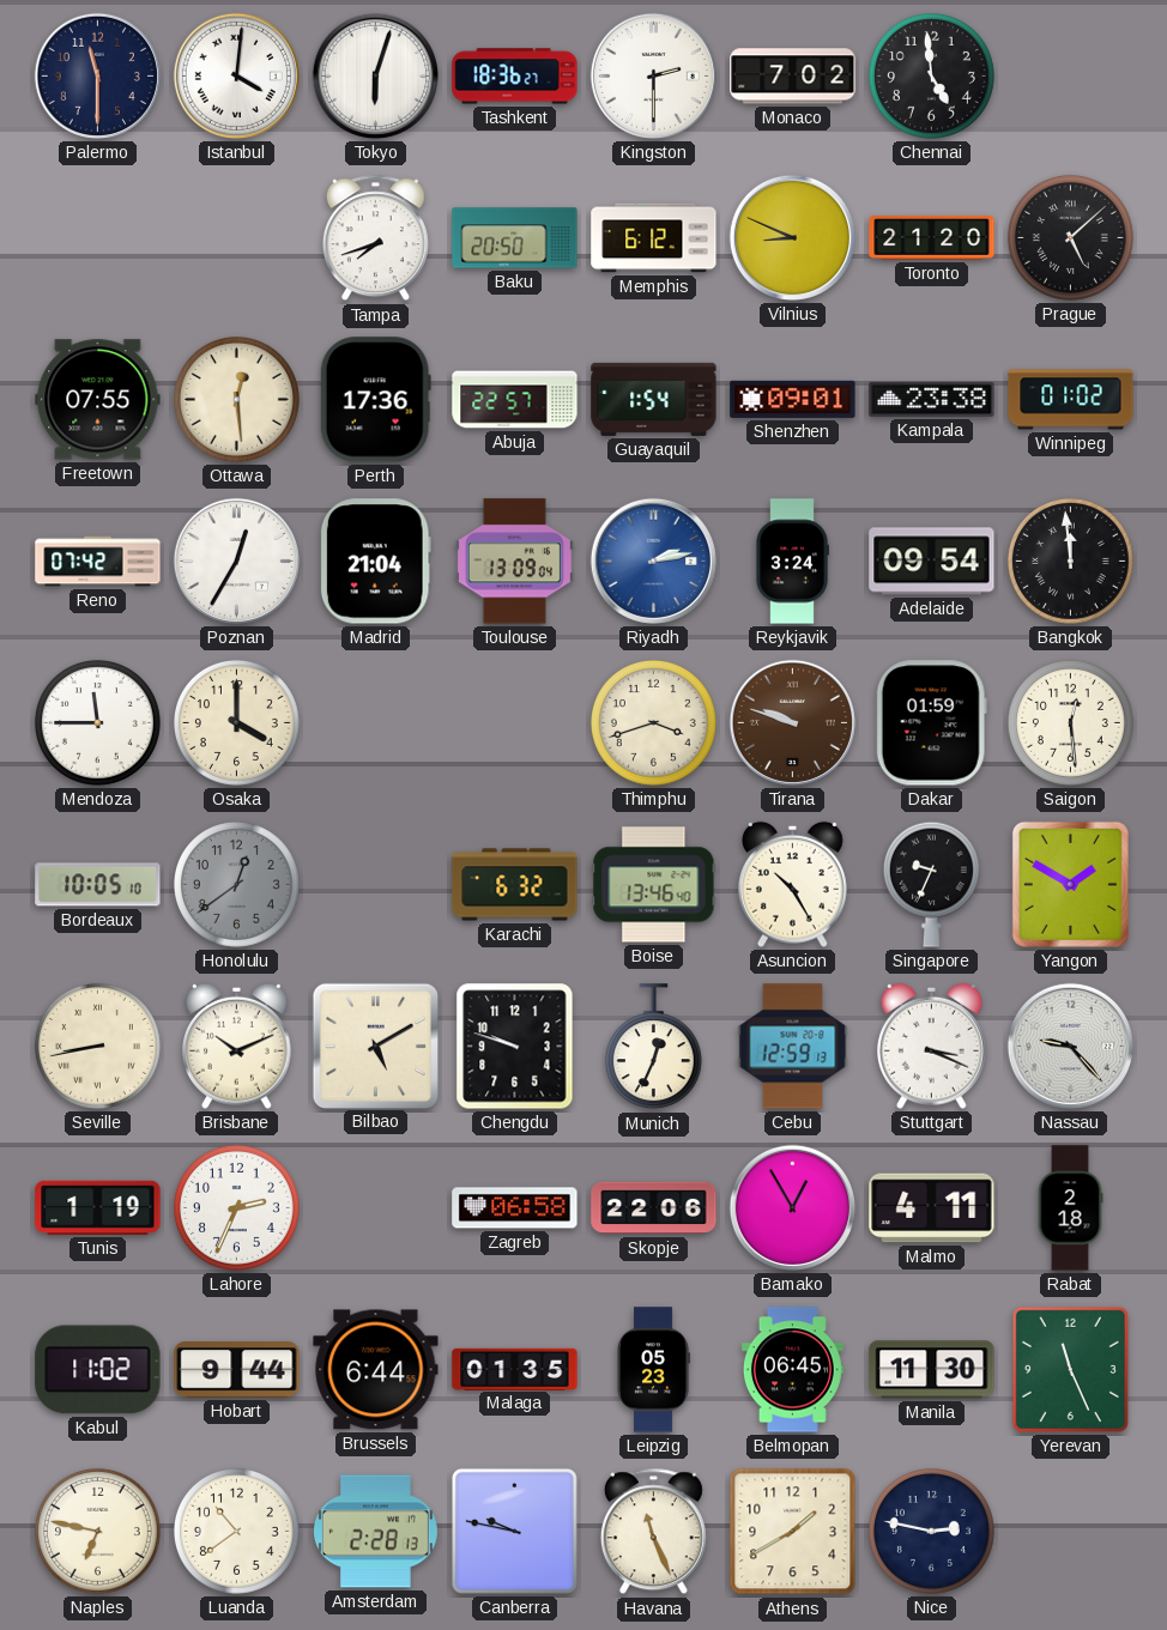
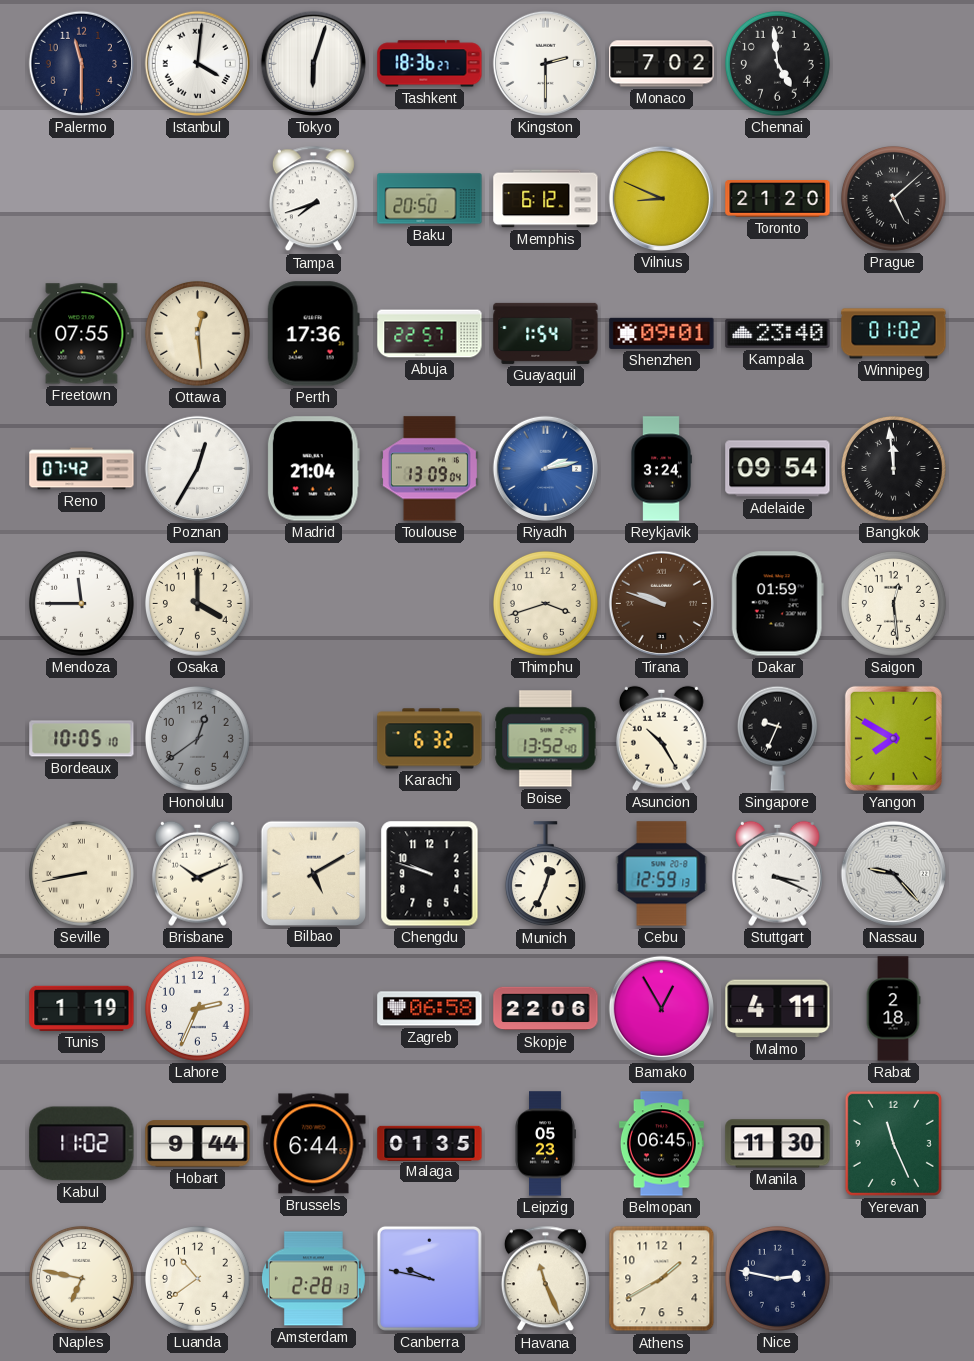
Kampala: 23:38 -> 23:40 (778, 333)
Boise: 13:46 -> 13:52 (546, 739)
Yangon: 1:50 -> 7:50 (893, 738)
